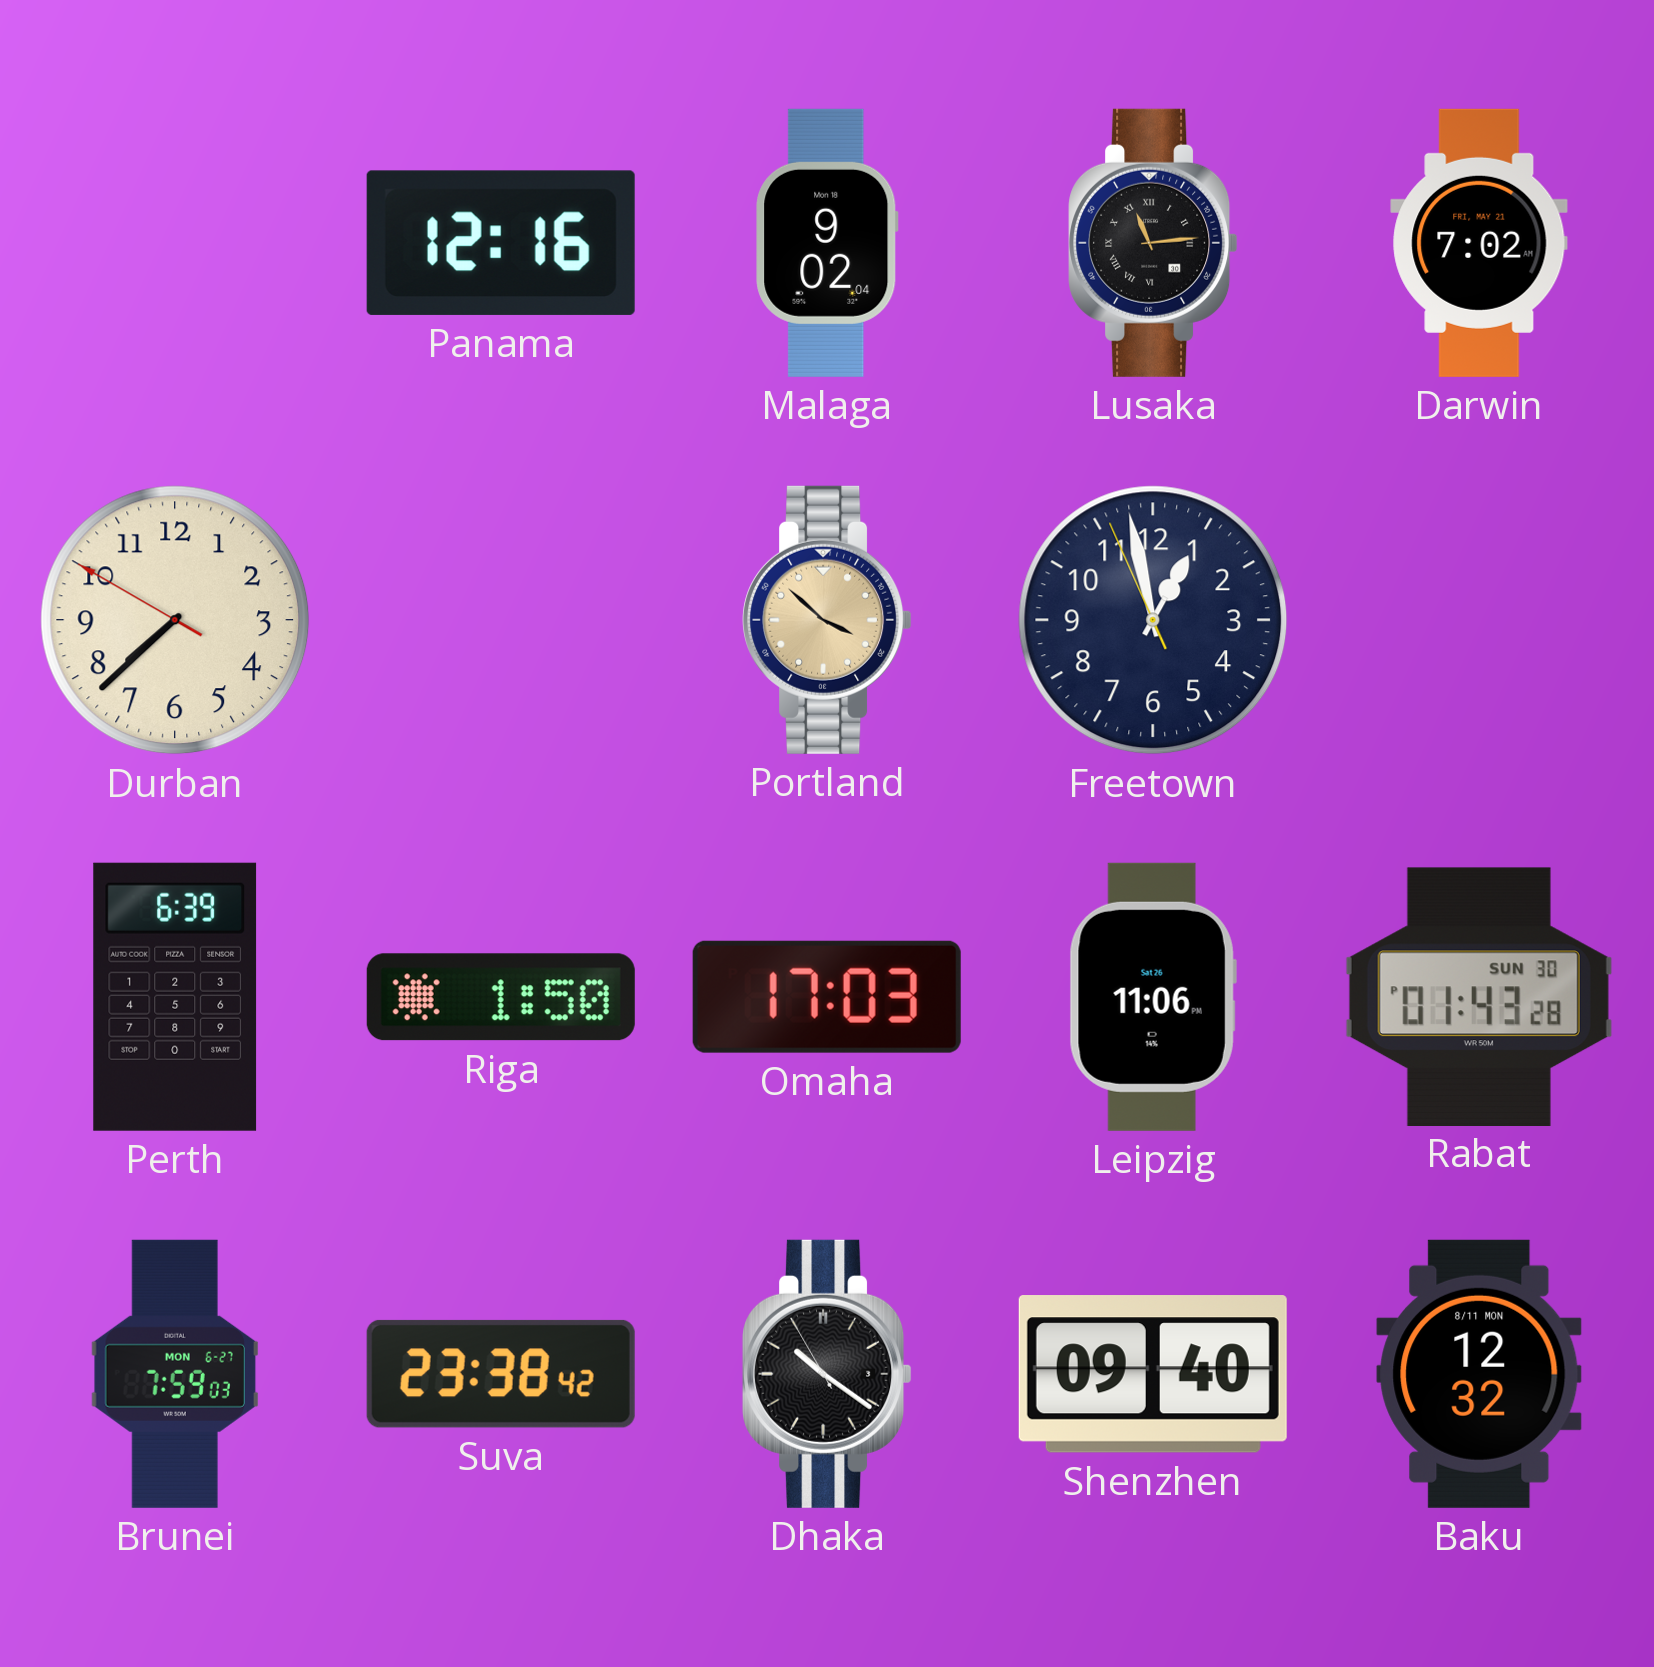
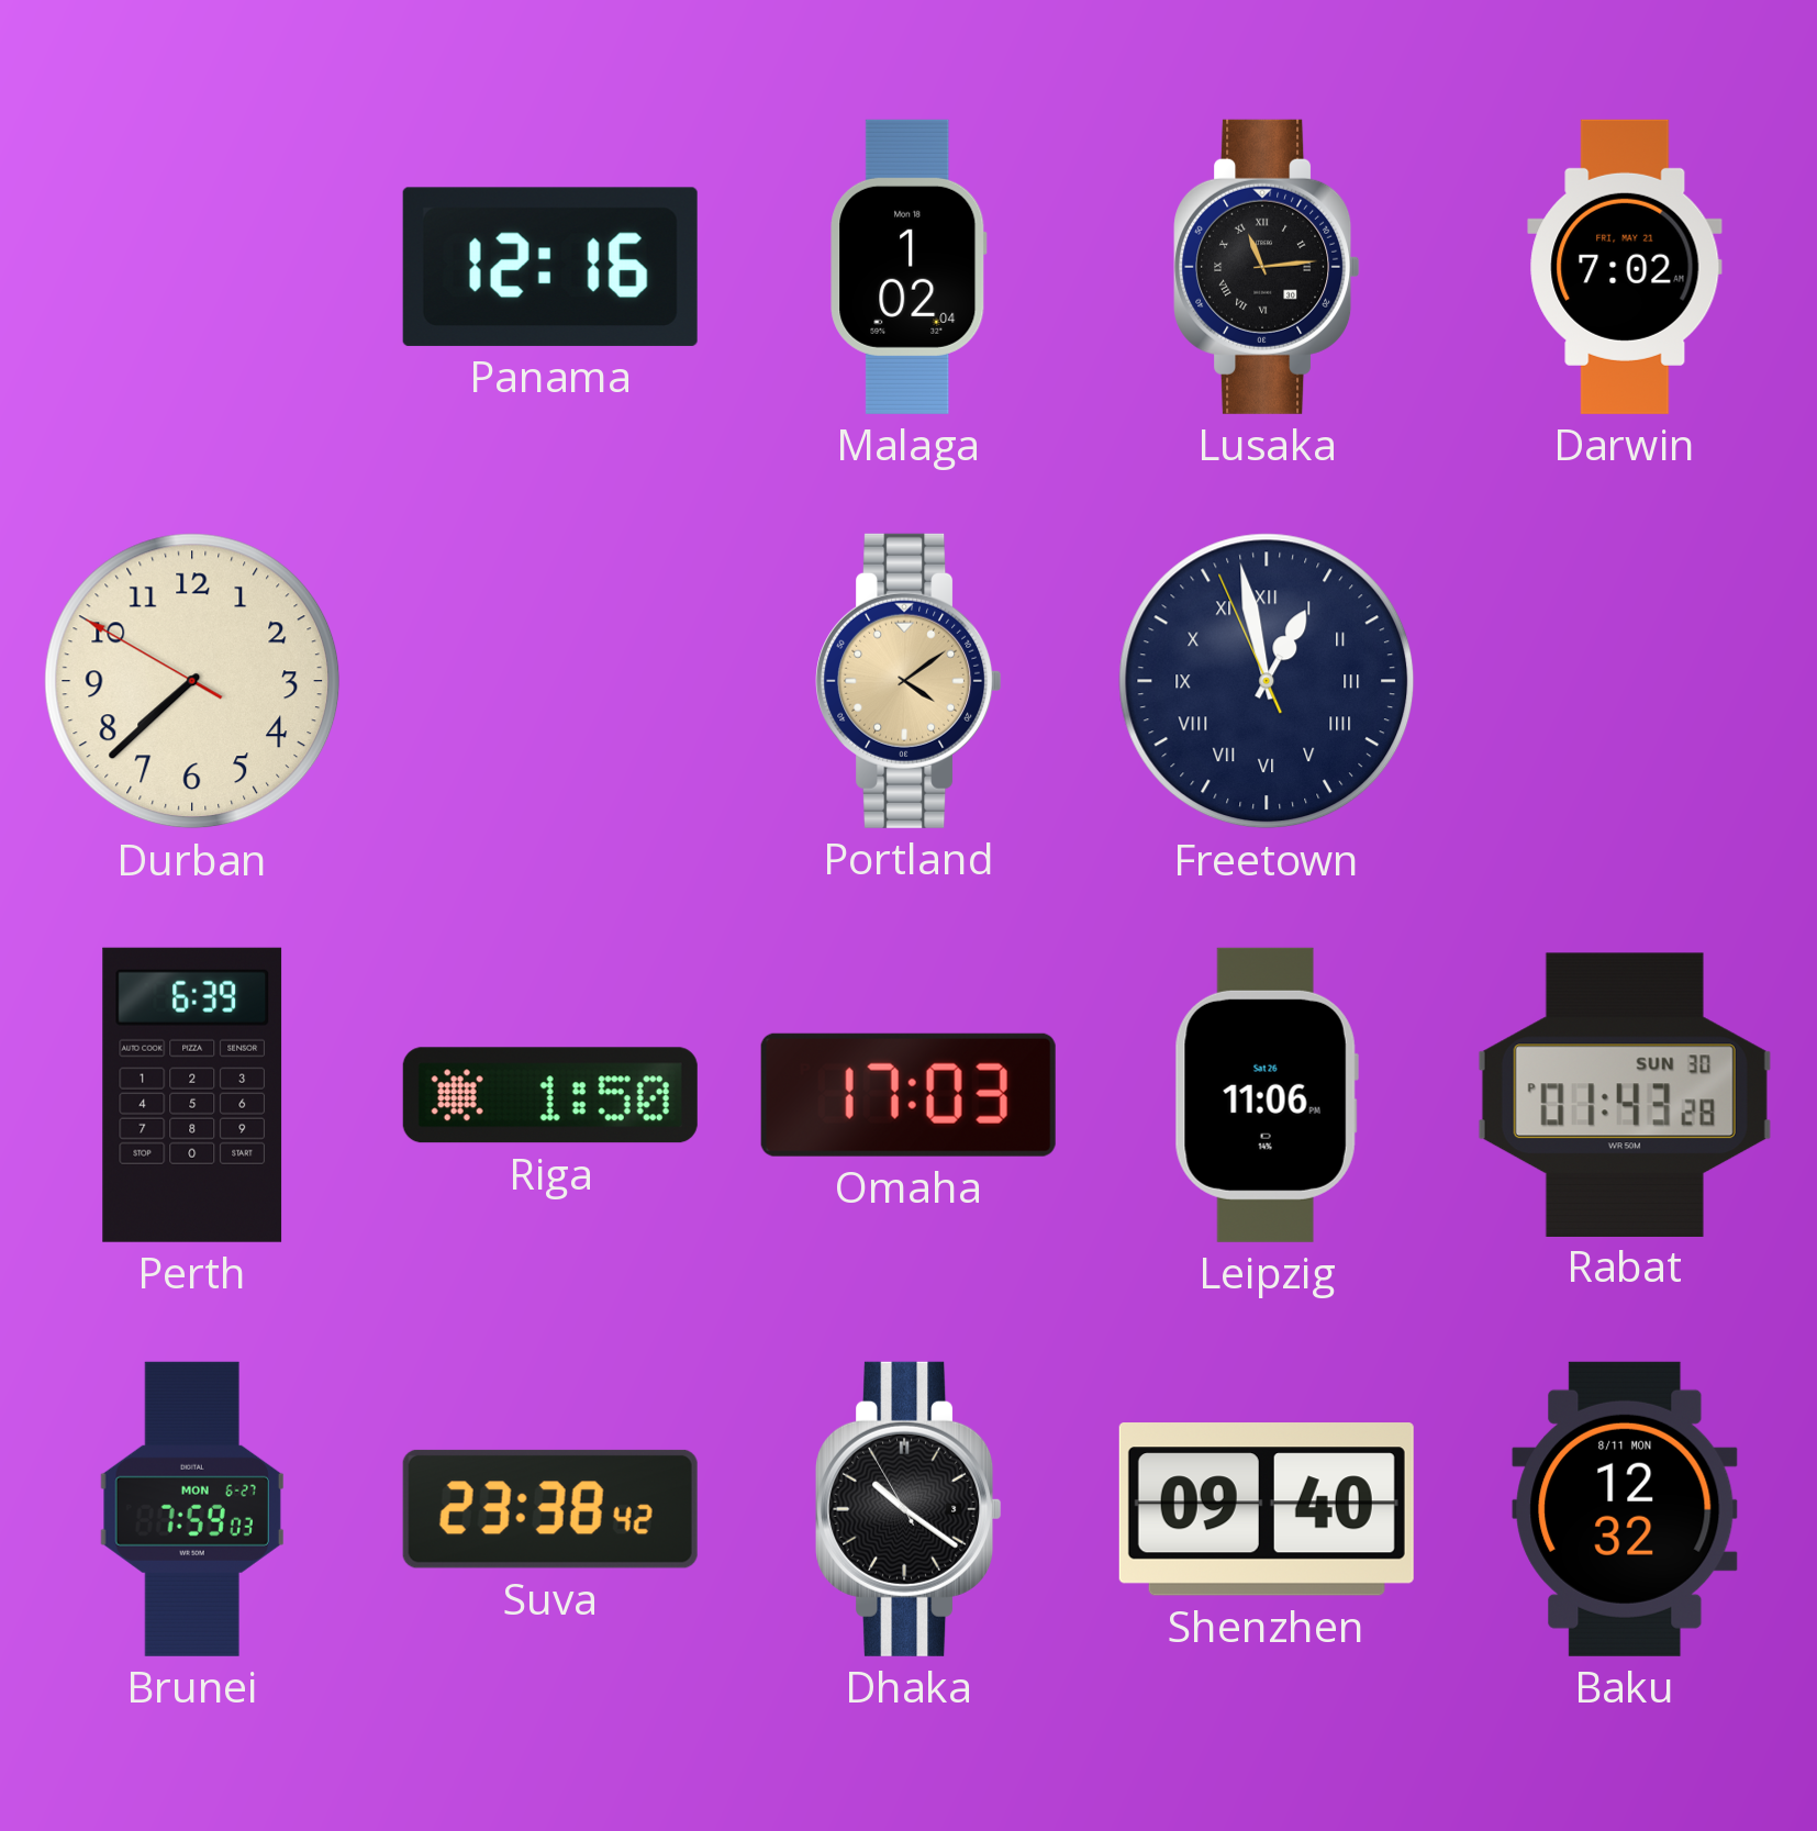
Malaga: 9:02 -> 1:02 (908, 267)
Portland: 3:52 -> 4:09 (908, 681)
Freetown numerals: Arabic -> Roman (1267, 681)
